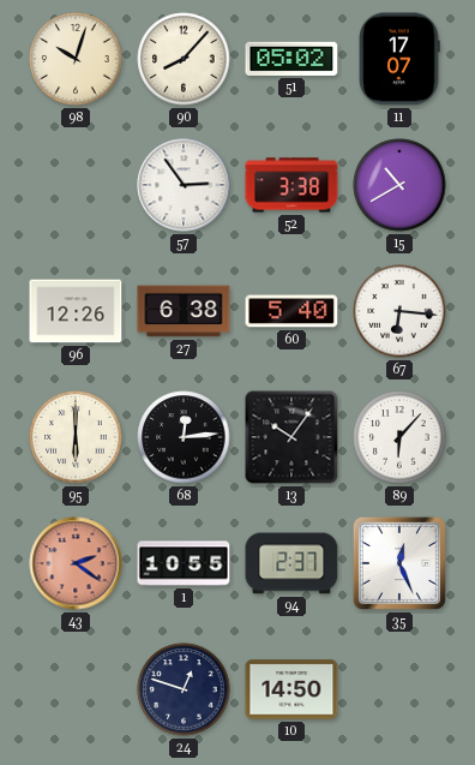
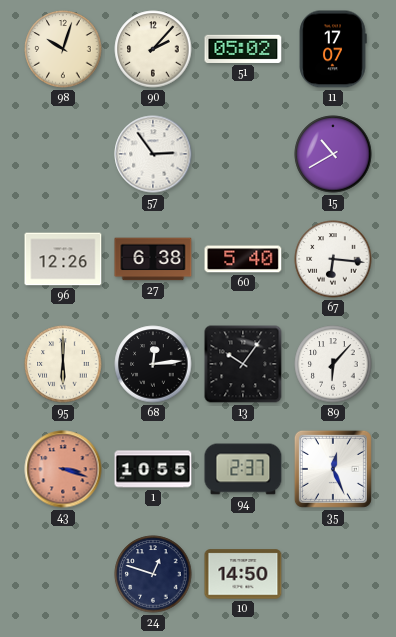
90: 8:07 -> 2:07 (153, 49)
52: 3:38 -> none (291, 185)
43: 2:21 -> 3:18 (63, 469)
